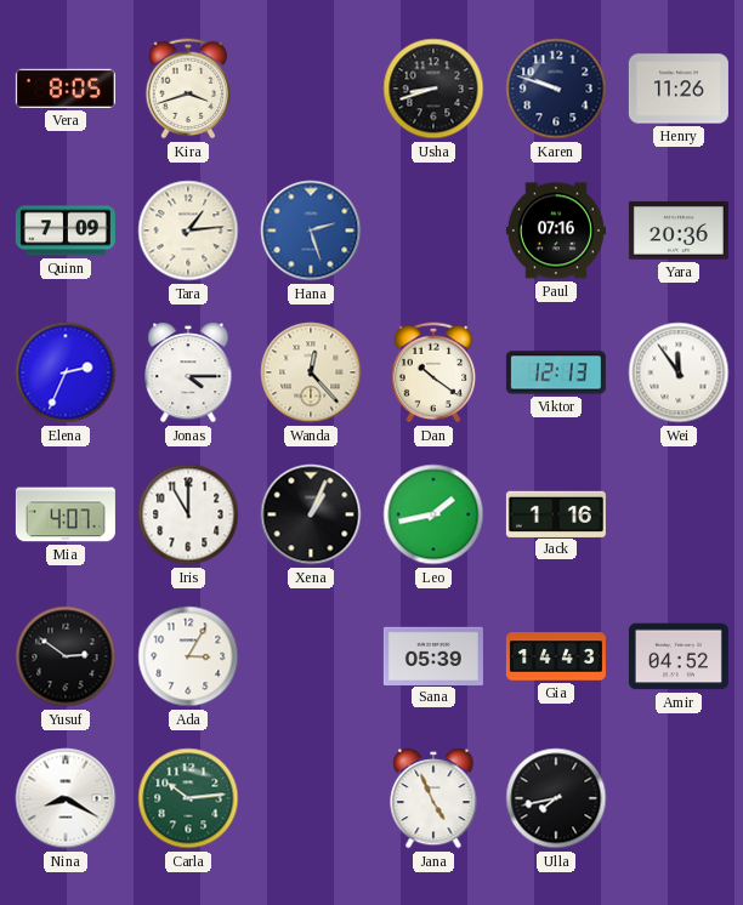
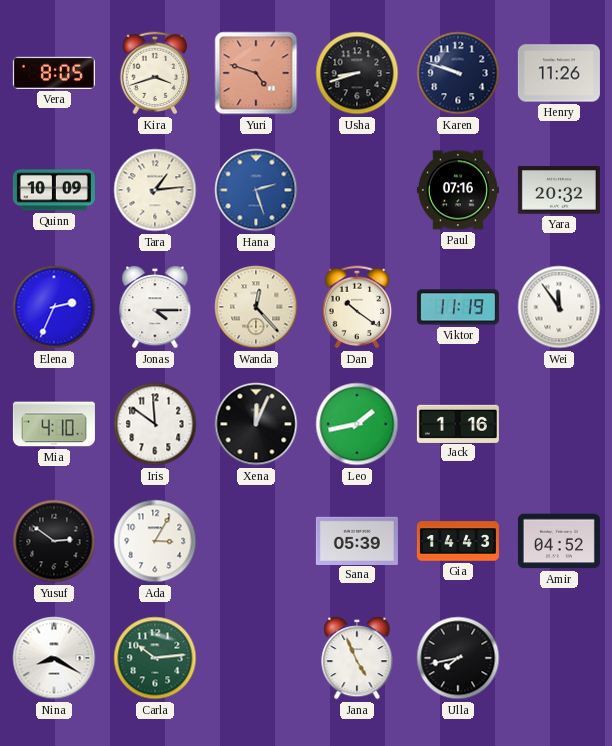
Yuri: none -> 4:48 (256, 73)
Quinn: 7:09 -> 10:09 (54, 190)
Yara: 20:36 -> 20:32 (559, 190)
Viktor: 12:13 -> 11:19 (458, 307)
Mia: 4:07 -> 4:10 (54, 424)
Iris: 11:00 -> 11:51 (155, 424)
Xena: 1:04 -> 12:04 (256, 424)
